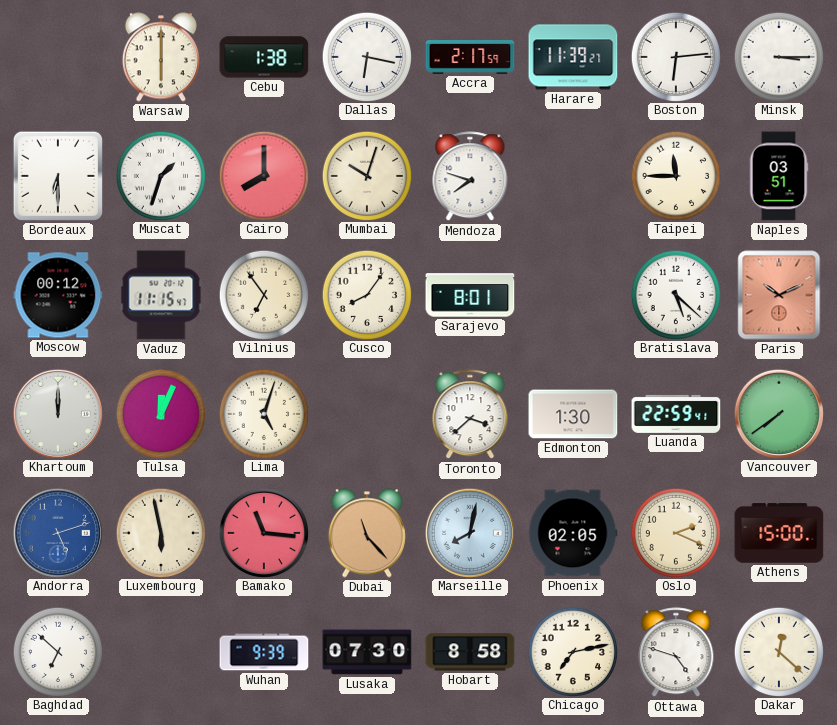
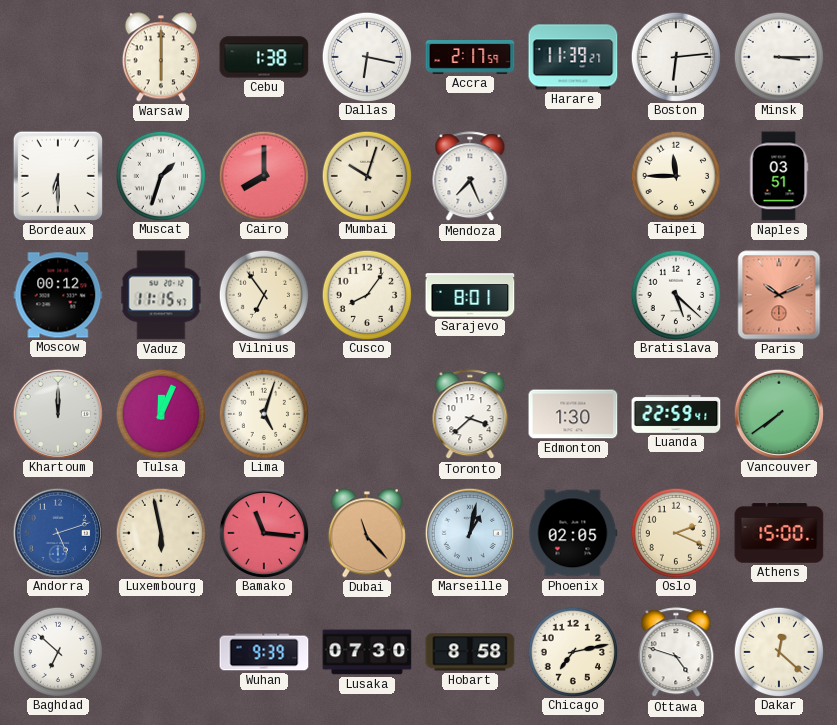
Mendoza: 7:48 -> 7:26 (470, 177)
Marseille: 8:02 -> 1:02 (469, 532)
